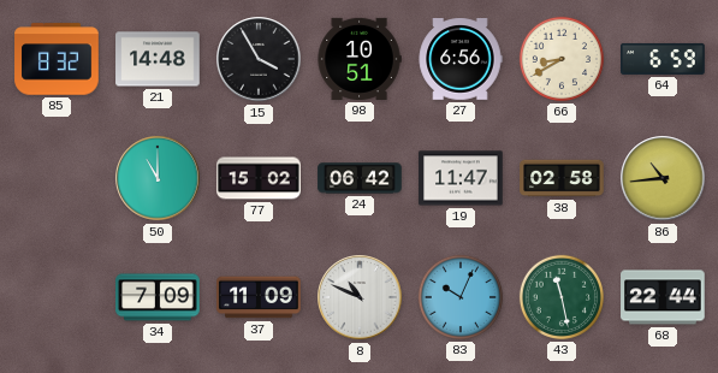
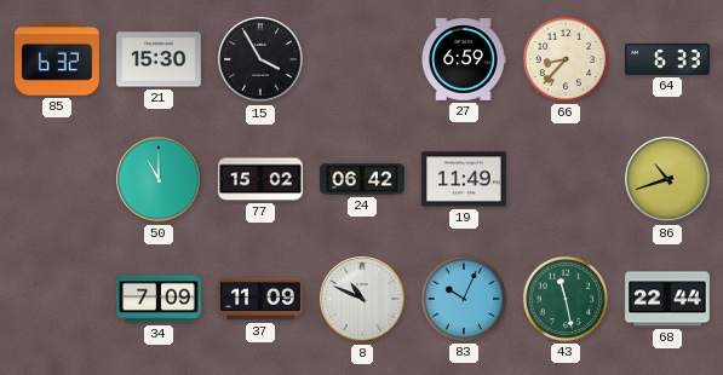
85: 8:32 -> 6:32 (57, 59)
21: 14:48 -> 15:30 (159, 59)
98: 10:51 -> none (360, 59)
27: 6:56 -> 6:59 (464, 60)
66: 8:40 -> 8:37 (566, 59)
64: 6:59 -> 6:33 (667, 59)
19: 11:47 -> 11:49 (464, 179)
38: 02:58 -> none (562, 178)
86: 10:44 -> 10:42 (667, 179)
